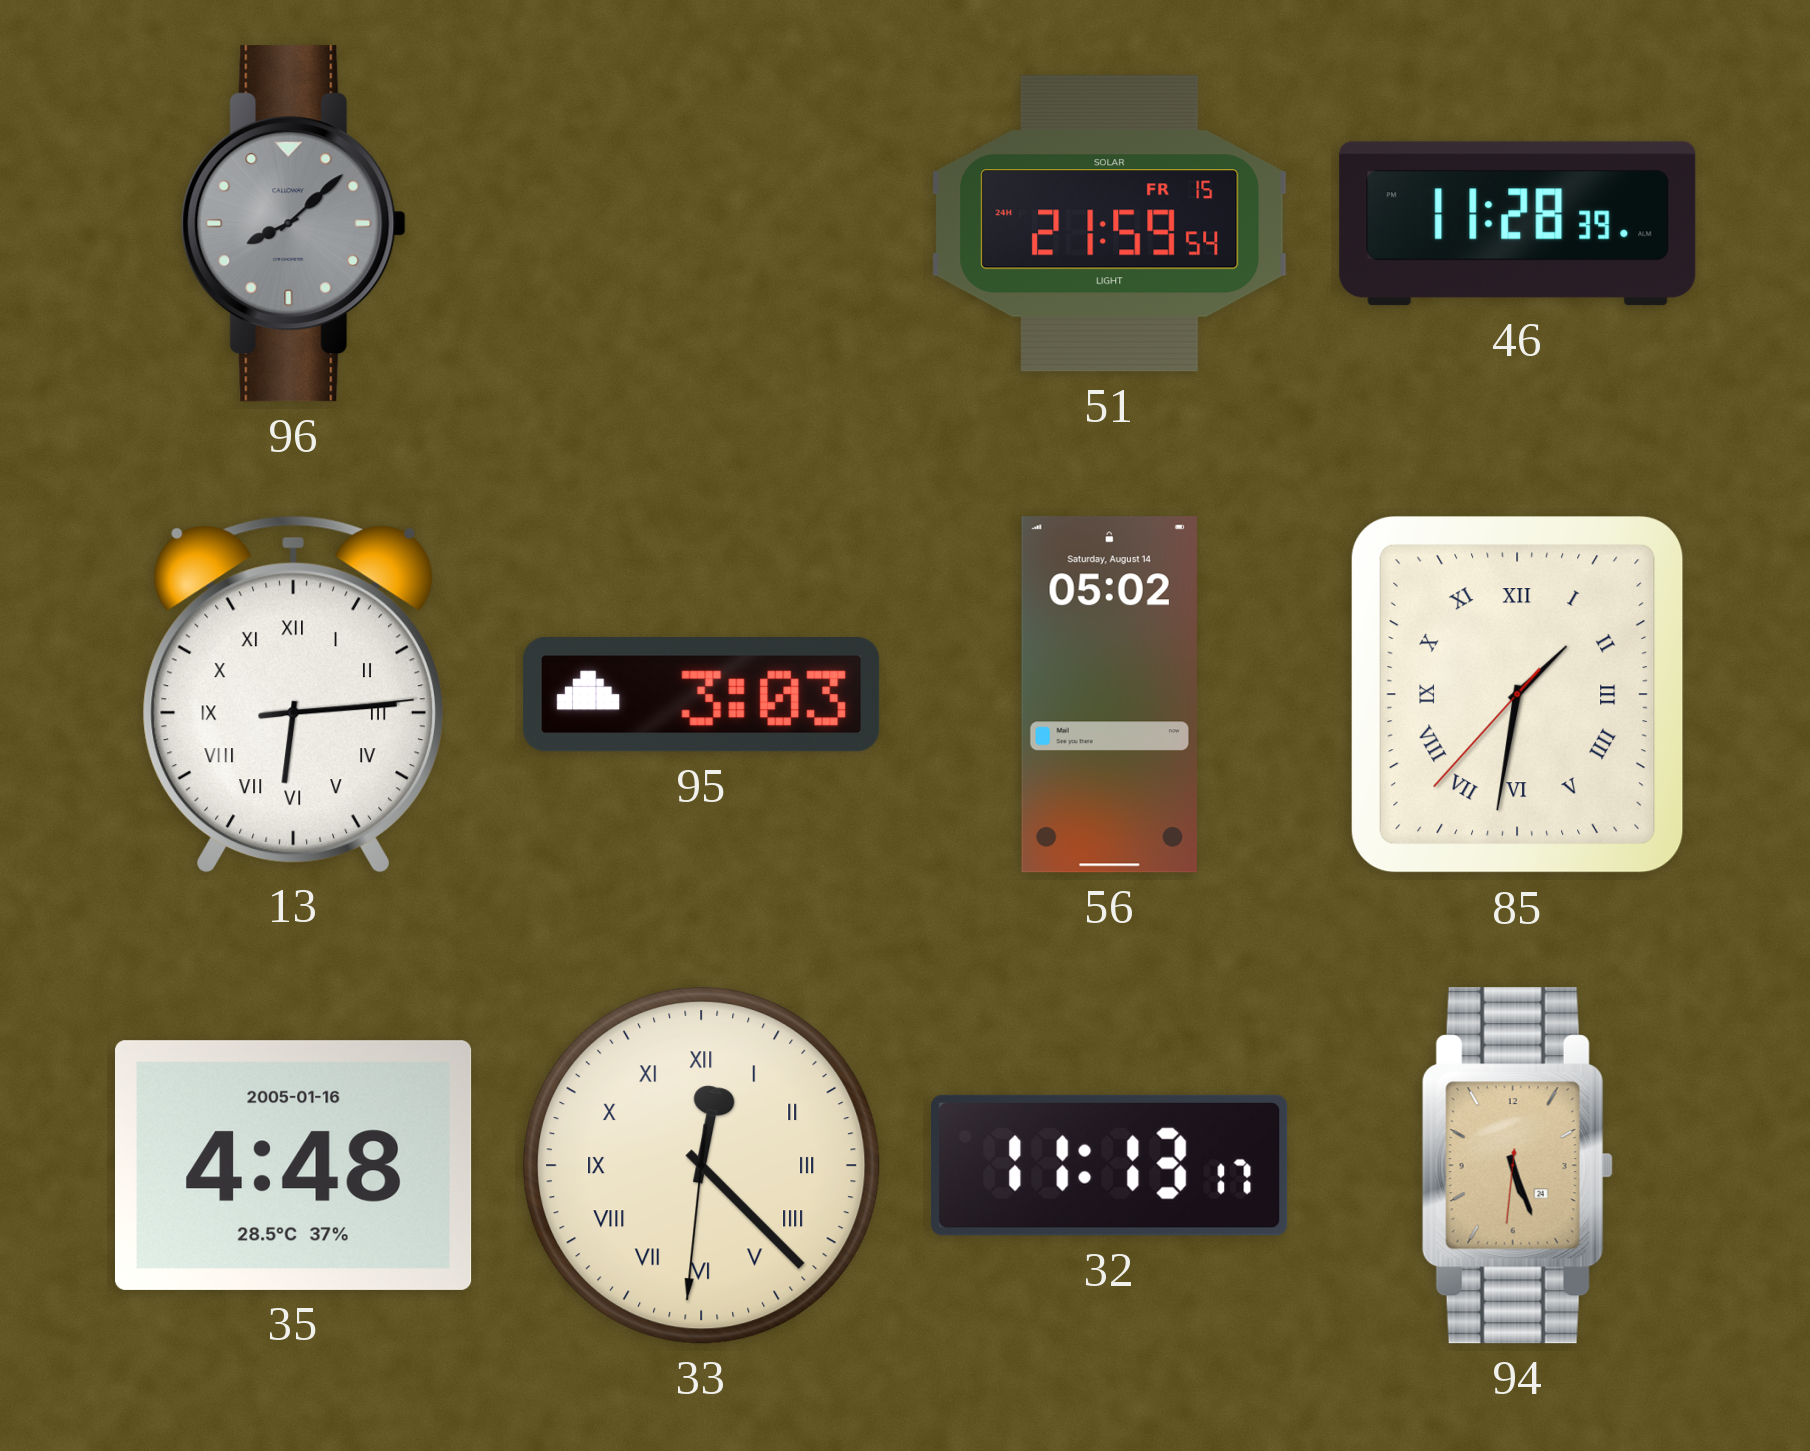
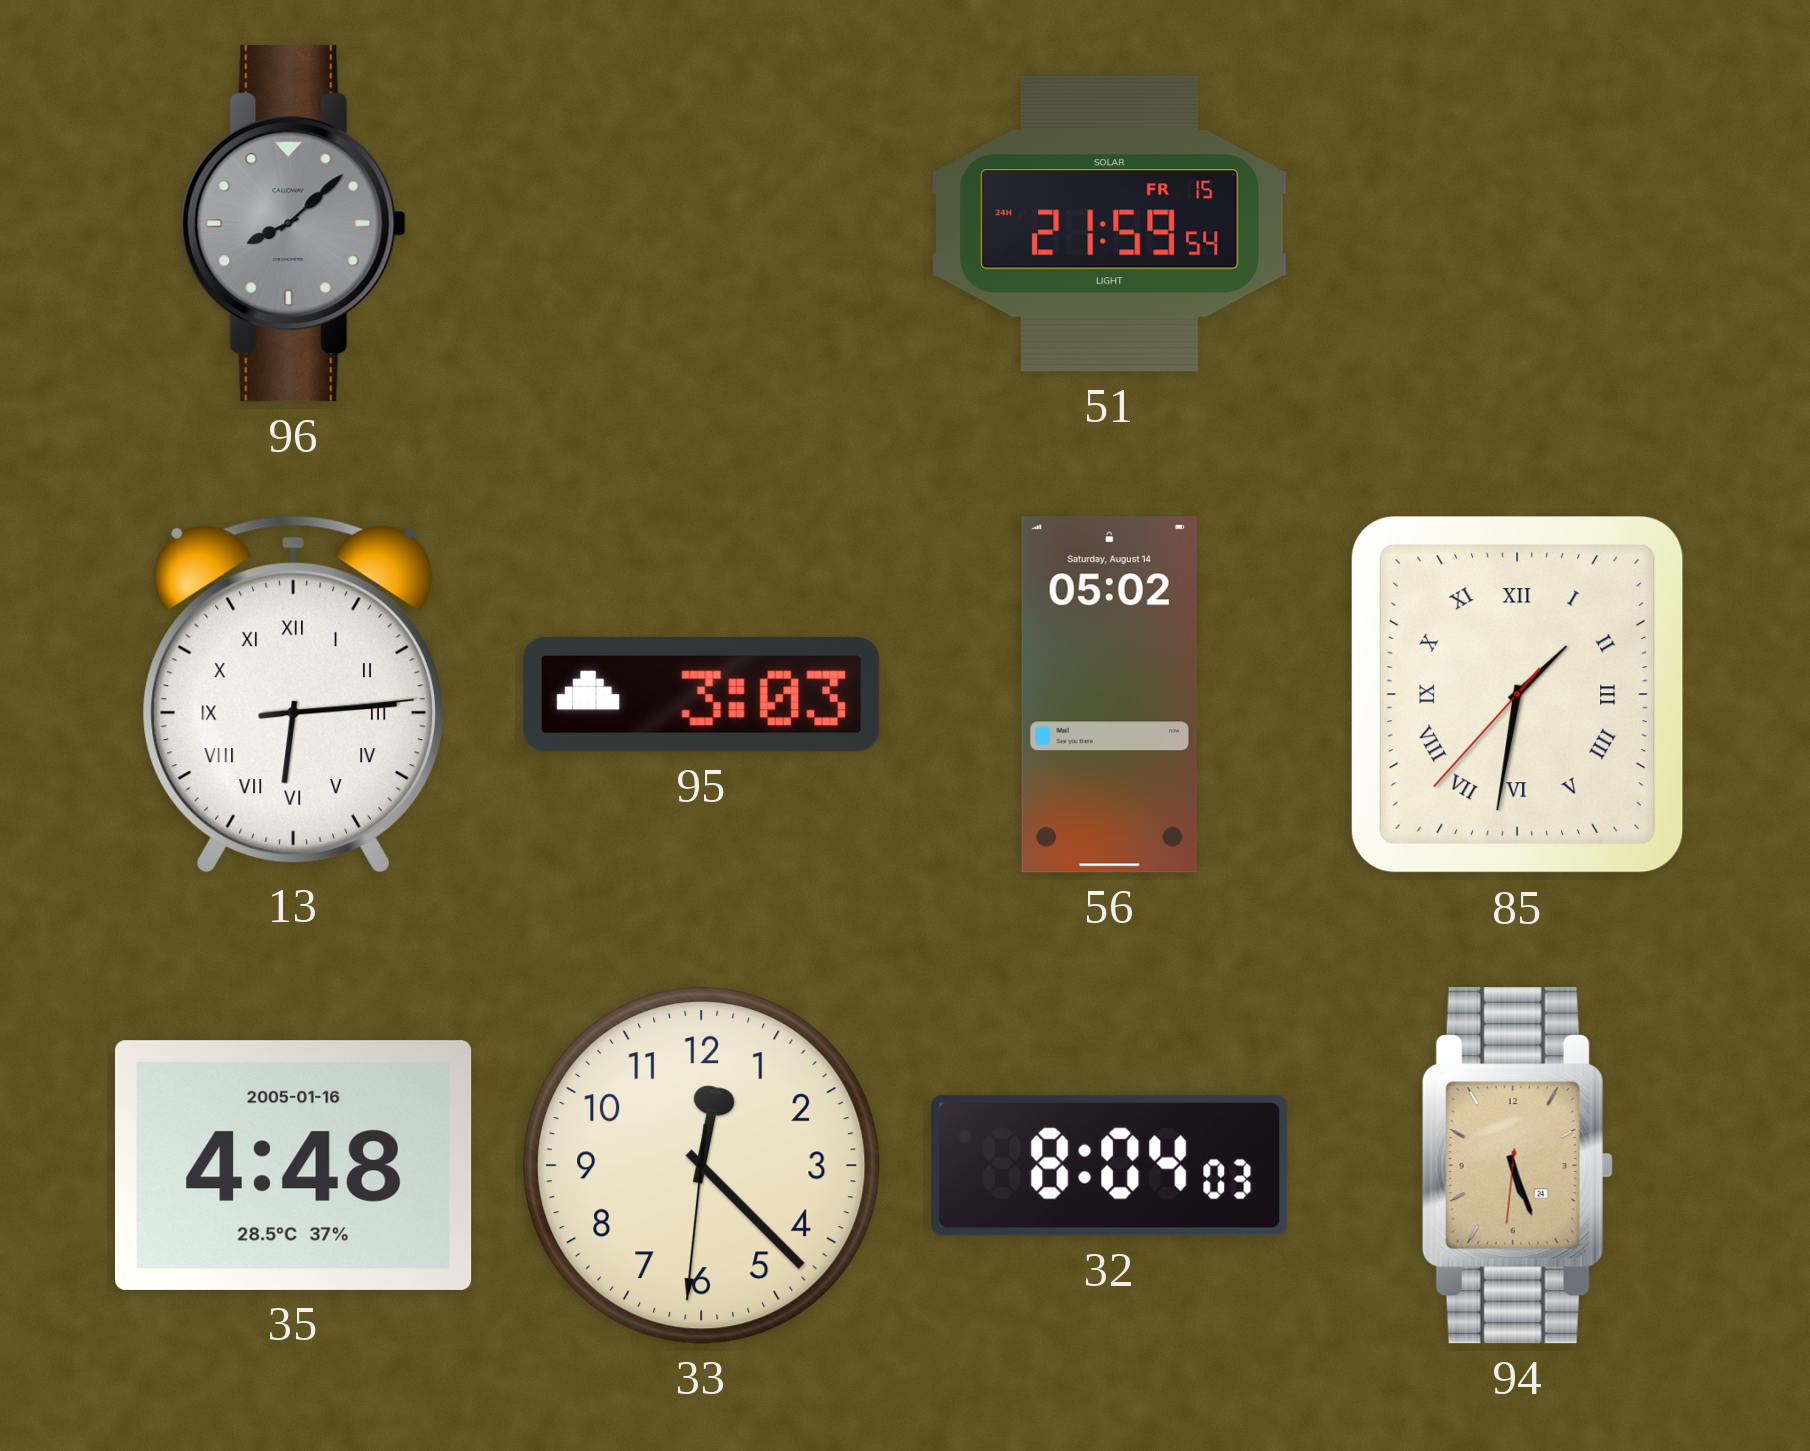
46: 11:28 -> none (1518, 224)
33 numerals: Roman -> Arabic (702, 1166)
32: 11:13 -> 8:04 (1110, 1165)
